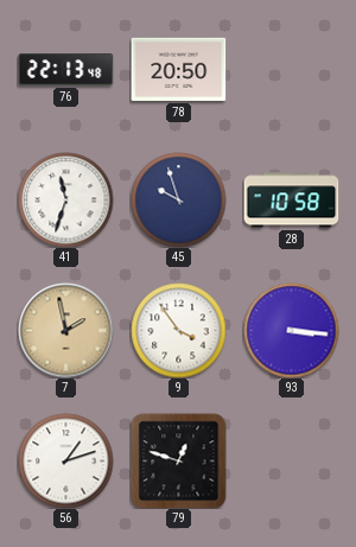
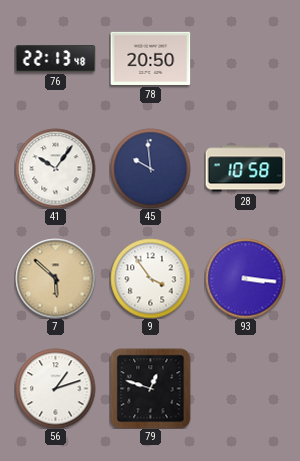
41: 11:33 -> 10:06 (55, 168)
45: 9:57 -> 9:59 (150, 168)
7: 1:58 -> 5:52 (55, 278)
